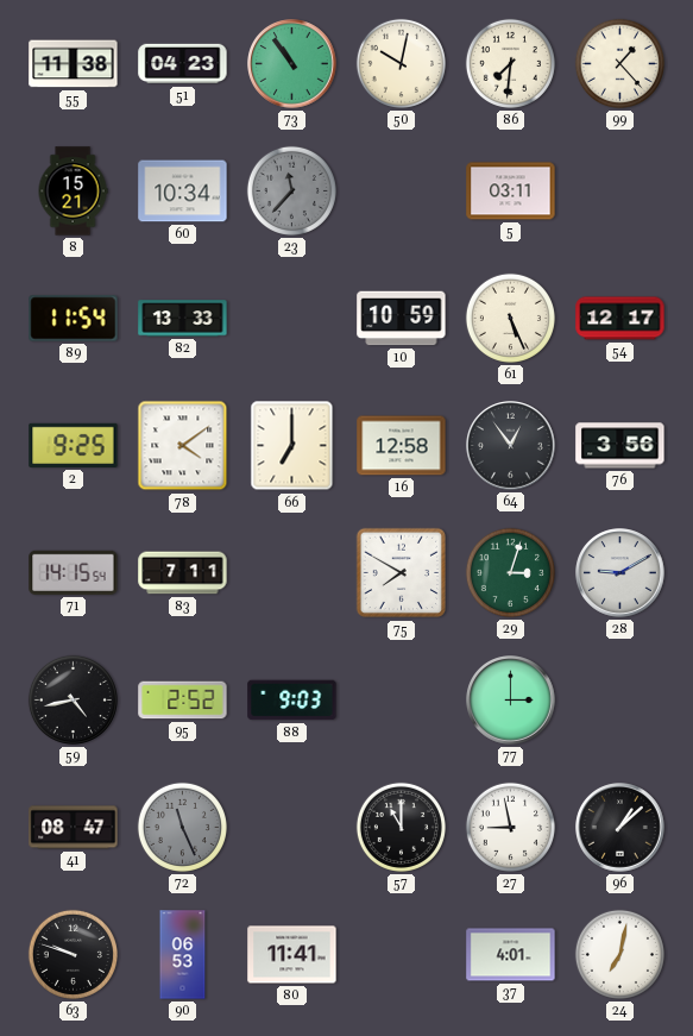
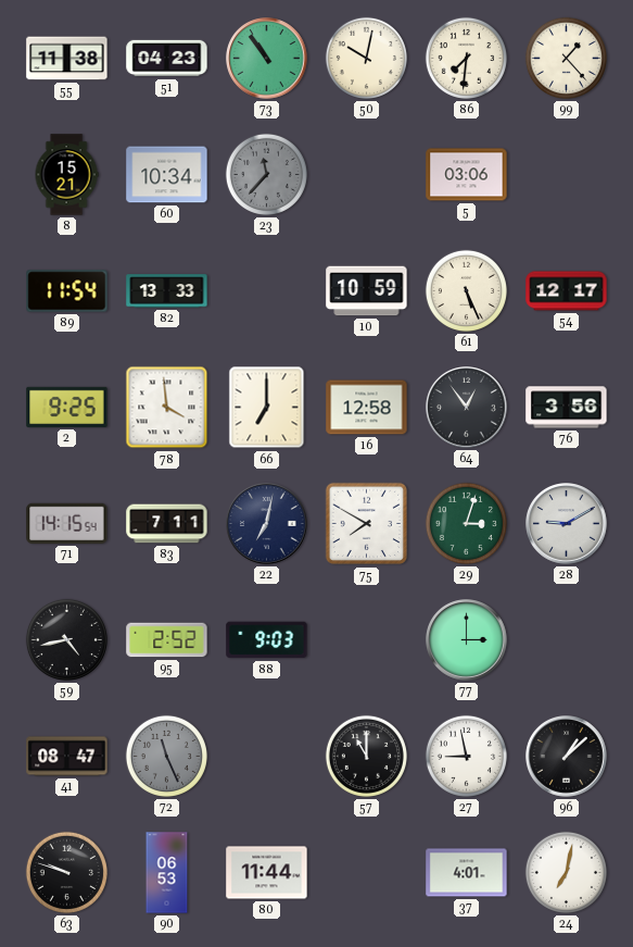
5: 03:11 -> 03:06 (467, 175)
78: 4:09 -> 3:59 (167, 408)
22: none -> 7:02 (267, 524)
80: 11:41 -> 11:44 (267, 873)
